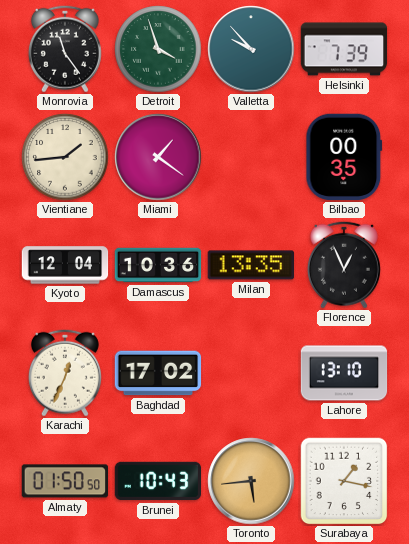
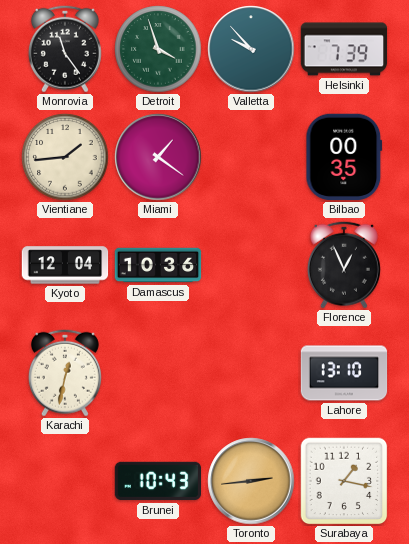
Milan: 13:35 -> none (250, 265)
Karachi: 12:34 -> 12:32 (65, 373)
Baghdad: 17:02 -> none (158, 373)
Almaty: 01:50 -> none (65, 481)
Toronto: 5:44 -> 2:44 (251, 481)
